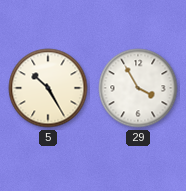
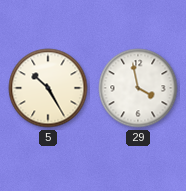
29: 3:55 -> 3:58 (138, 88)
